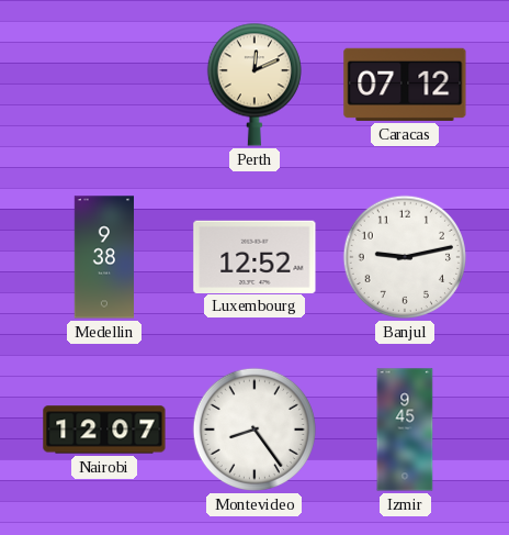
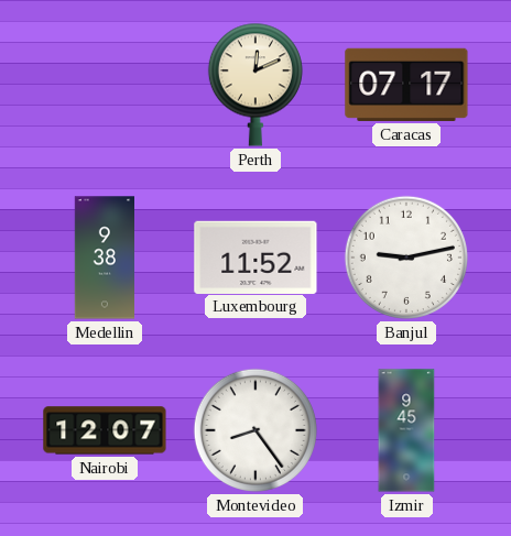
Caracas: 07:12 -> 07:17 (406, 85)
Luxembourg: 12:52 -> 11:52 (255, 256)
